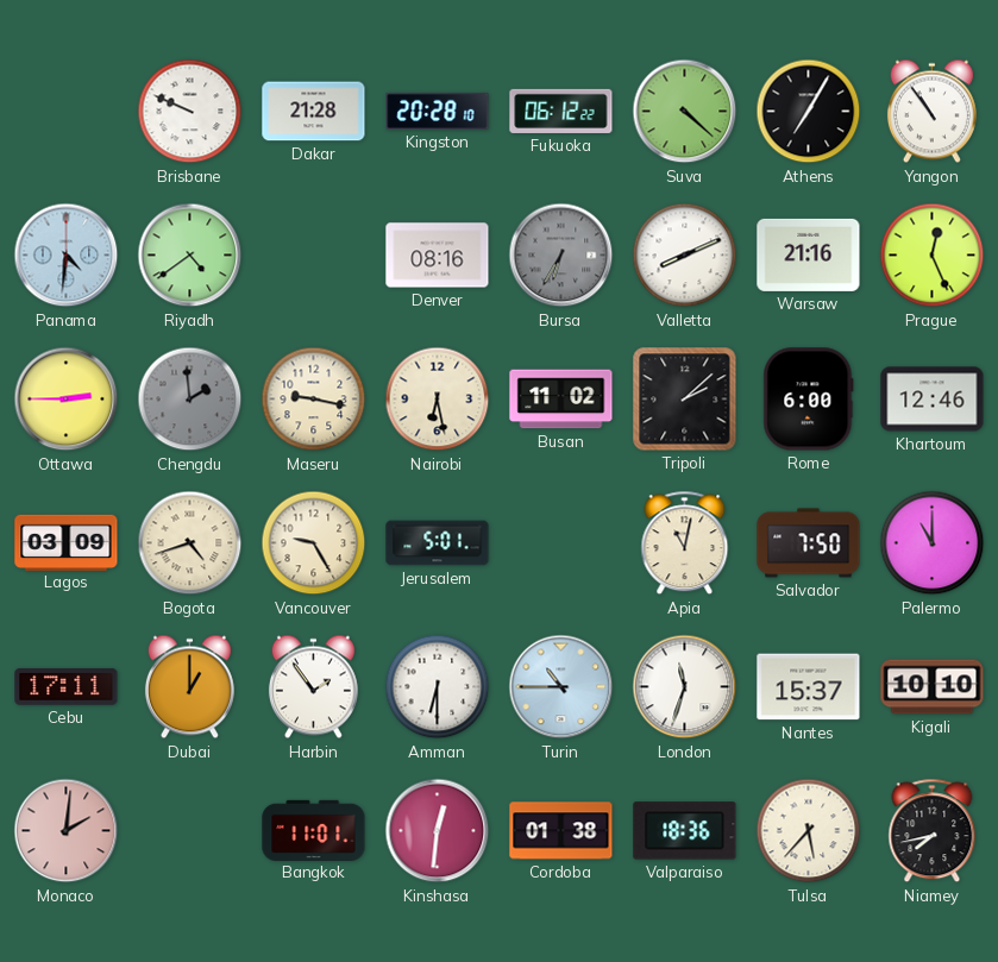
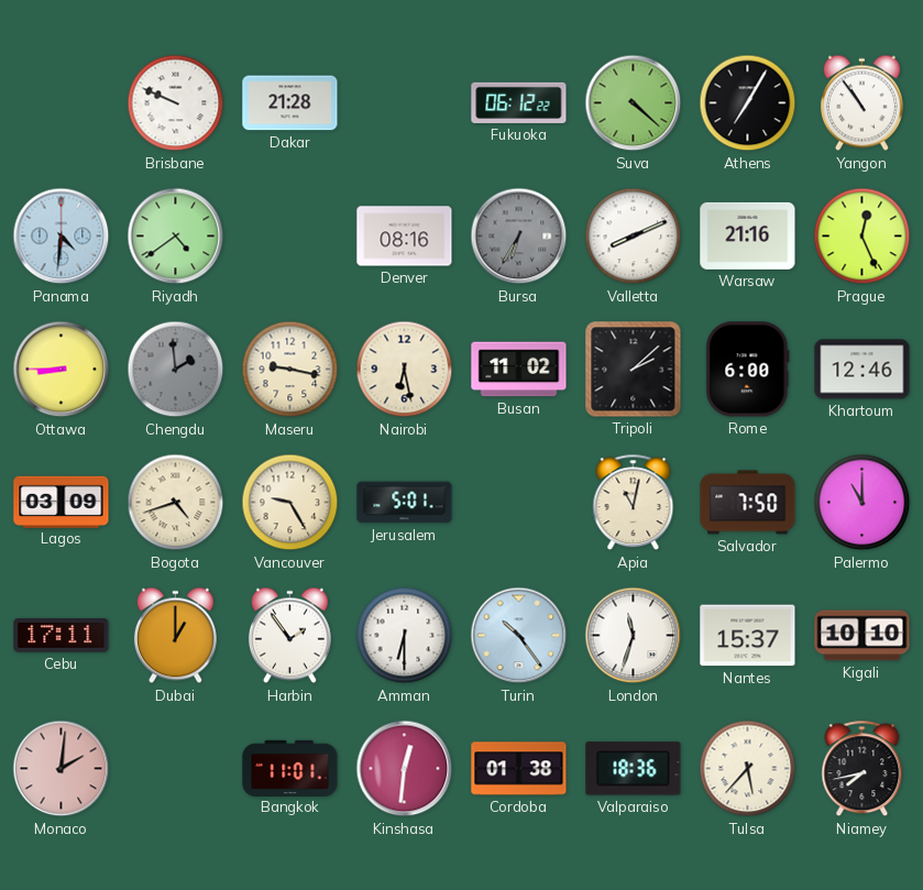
Kingston: 20:28 -> none (438, 111)
Ottawa: 2:45 -> 8:45 (62, 370)
Turin: 10:45 -> 10:24 (519, 636)
